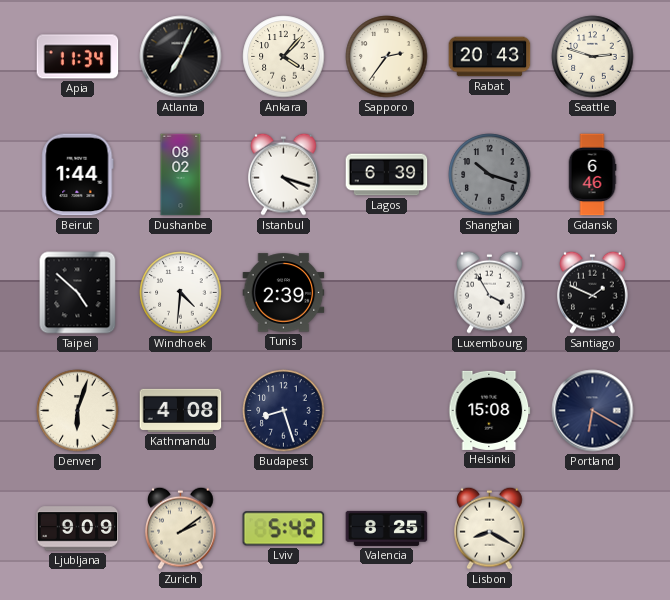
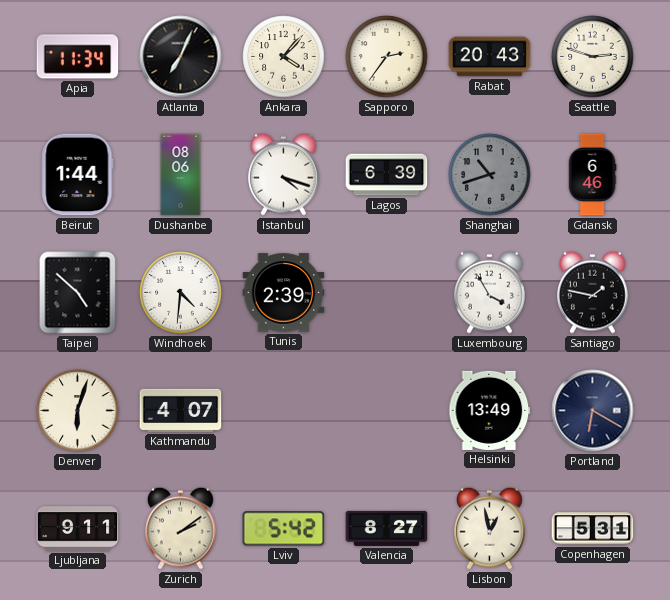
Dushanbe: 08:02 -> 08:06 (181, 175)
Shanghai: 10:18 -> 10:42 (490, 175)
Santiago: 1:49 -> 1:47 (593, 292)
Kathmandu: 4:08 -> 4:07 (181, 410)
Budapest: 8:27 -> none (284, 411)
Helsinki: 15:08 -> 13:49 (490, 410)
Ljubljana: 9:09 -> 9:11 (78, 529)
Valencia: 8:25 -> 8:27 (387, 528)
Lisbon: 8:20 -> 12:58 (490, 528)
Copenhagen: none -> 5:31 (593, 529)
